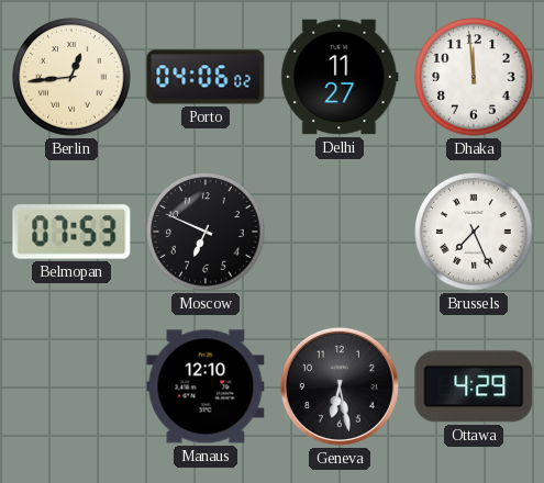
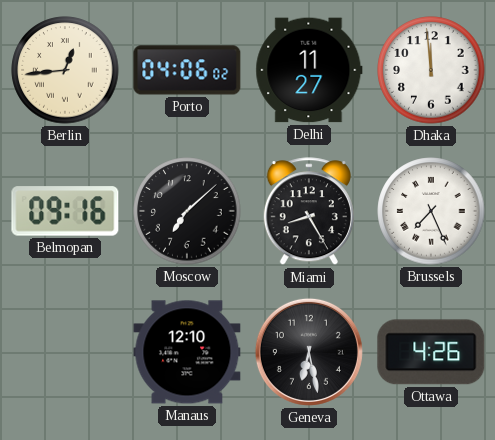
Belmopan: 07:53 -> 09:16 (65, 211)
Moscow: 6:49 -> 7:08 (187, 211)
Miami: none -> 8:25 (309, 212)
Ottawa: 4:29 -> 4:26 (431, 352)
